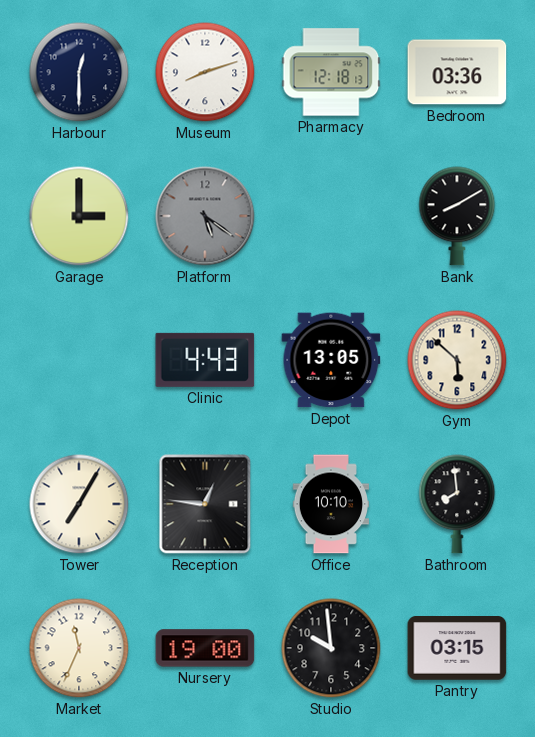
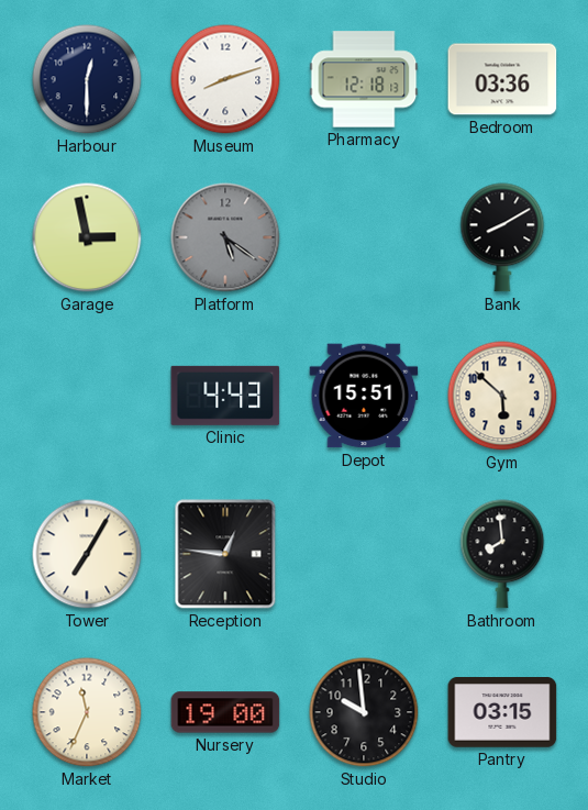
Garage: 3:00 -> 2:58 (87, 237)
Depot: 13:05 -> 15:51 (364, 396)
Office: 10:10 -> none (330, 504)
